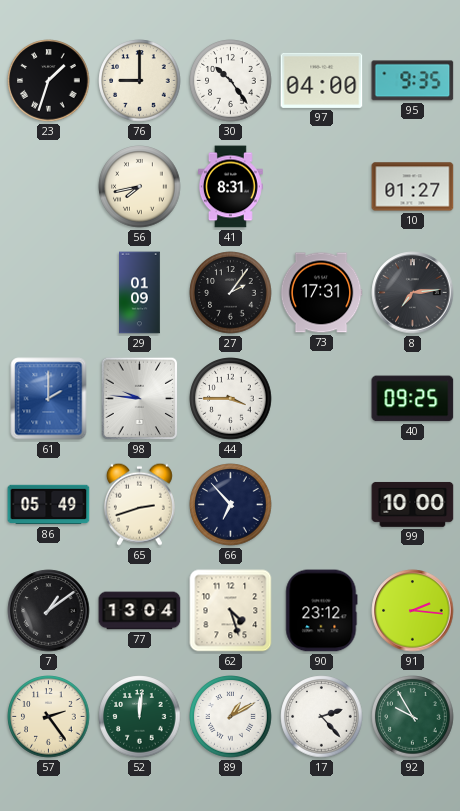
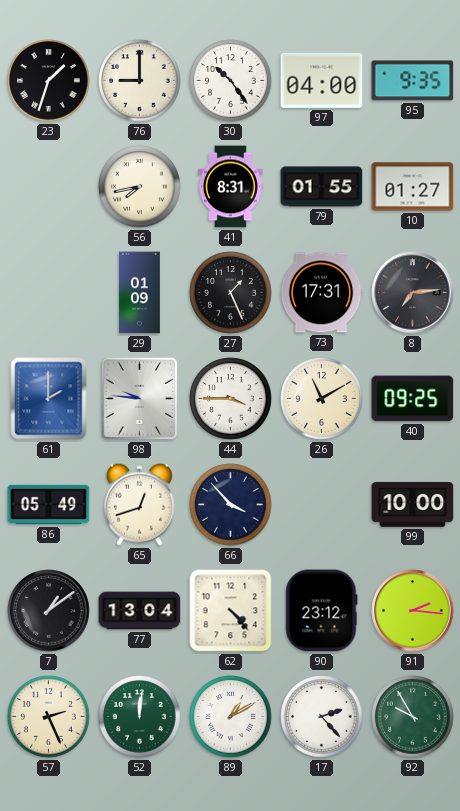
79: none -> 01:55 (322, 187)
27: 2:06 -> 1:26 (231, 293)
26: none -> 11:10 (322, 399)
65: 2:42 -> 12:42 (139, 504)
66: 6:53 -> 3:53 (231, 505)
62: 4:27 -> 4:23 (231, 611)
57: 2:24 -> 2:26 (49, 717)
